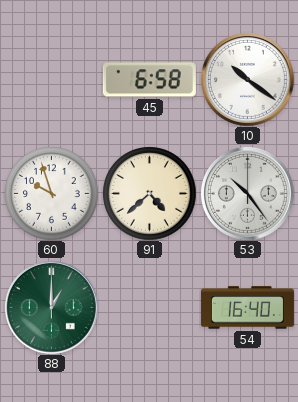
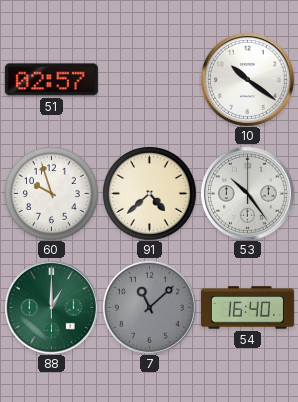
51: none -> 02:57 (51, 80)
45: 6:58 -> none (149, 80)
7: none -> 11:08 (149, 307)
